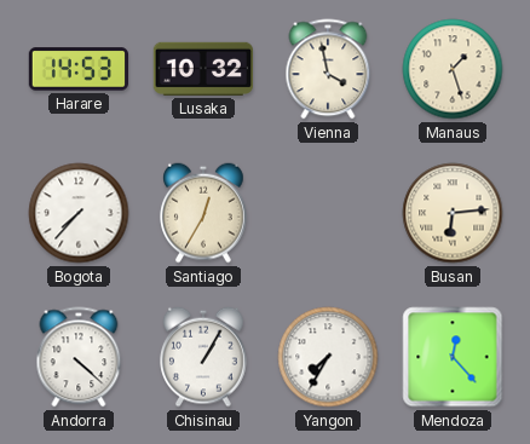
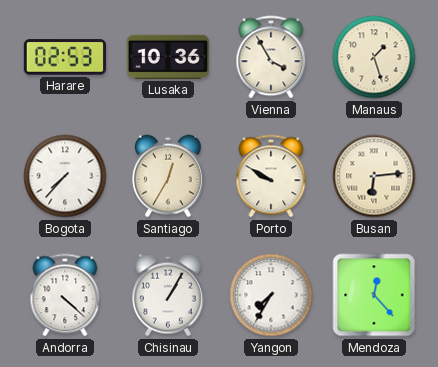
Harare: 14:53 -> 02:53 (64, 57)
Lusaka: 10:32 -> 10:36 (167, 57)
Vienna: 3:58 -> 3:55 (271, 57)
Porto: none -> 9:50 (271, 176)
